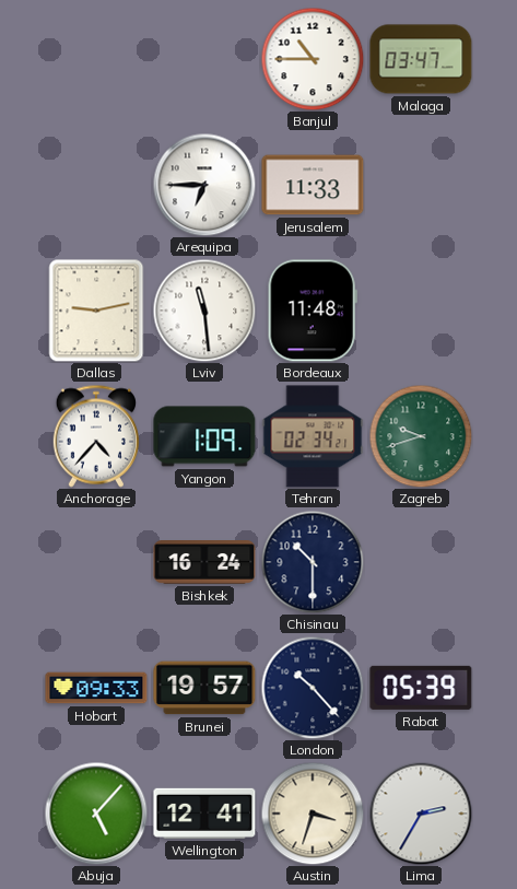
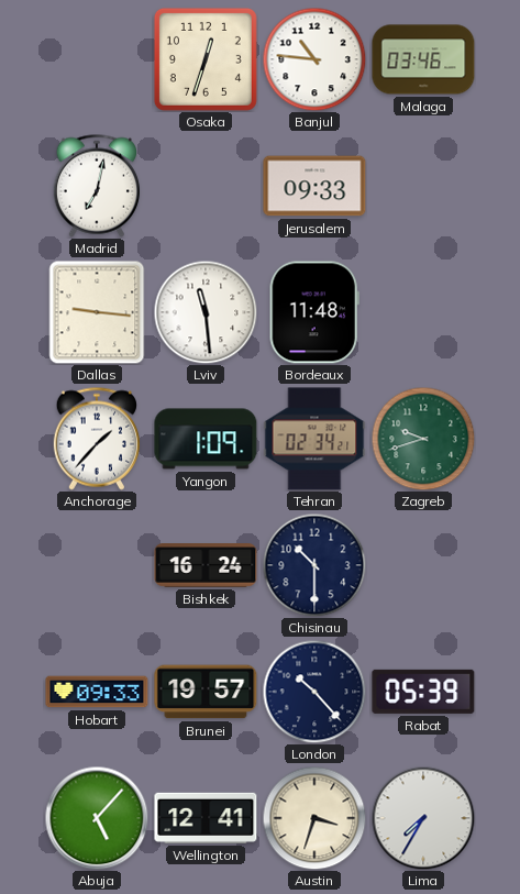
Osaka: none -> 12:33 (206, 59)
Banjul: 10:45 -> 10:46 (314, 59)
Malaga: 03:47 -> 03:46 (423, 59)
Madrid: none -> 7:02 (96, 186)
Arequipa: 6:45 -> none (204, 185)
Jerusalem: 11:33 -> 09:33 (314, 186)
Dallas: 9:13 -> 9:16 (97, 312)
Anchorage: 4:37 -> 1:37 (96, 439)
Lima: 2:35 -> 7:35 (423, 818)
